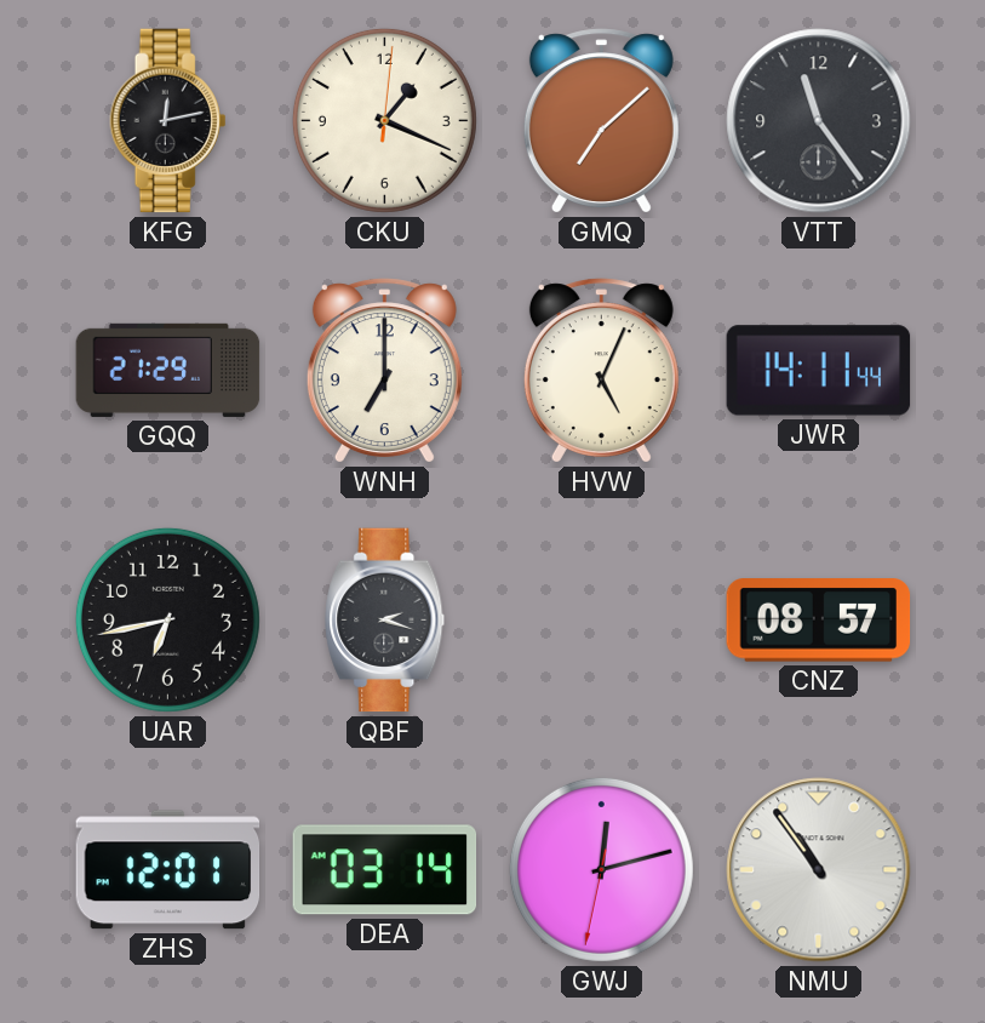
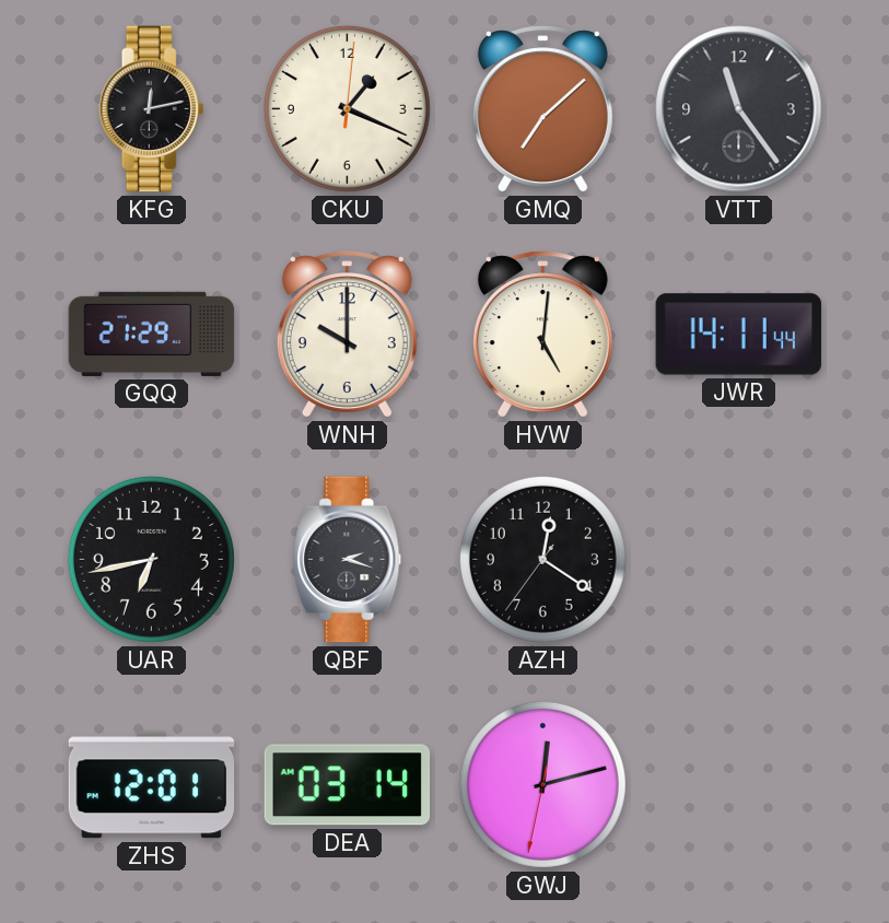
WNH: 7:00 -> 10:00 (347, 335)
HVW: 5:04 -> 5:01 (542, 335)
AZH: none -> 12:20 (542, 559)
CNZ: 08:57 -> none (819, 621)
NMU: 10:54 -> none (819, 870)
